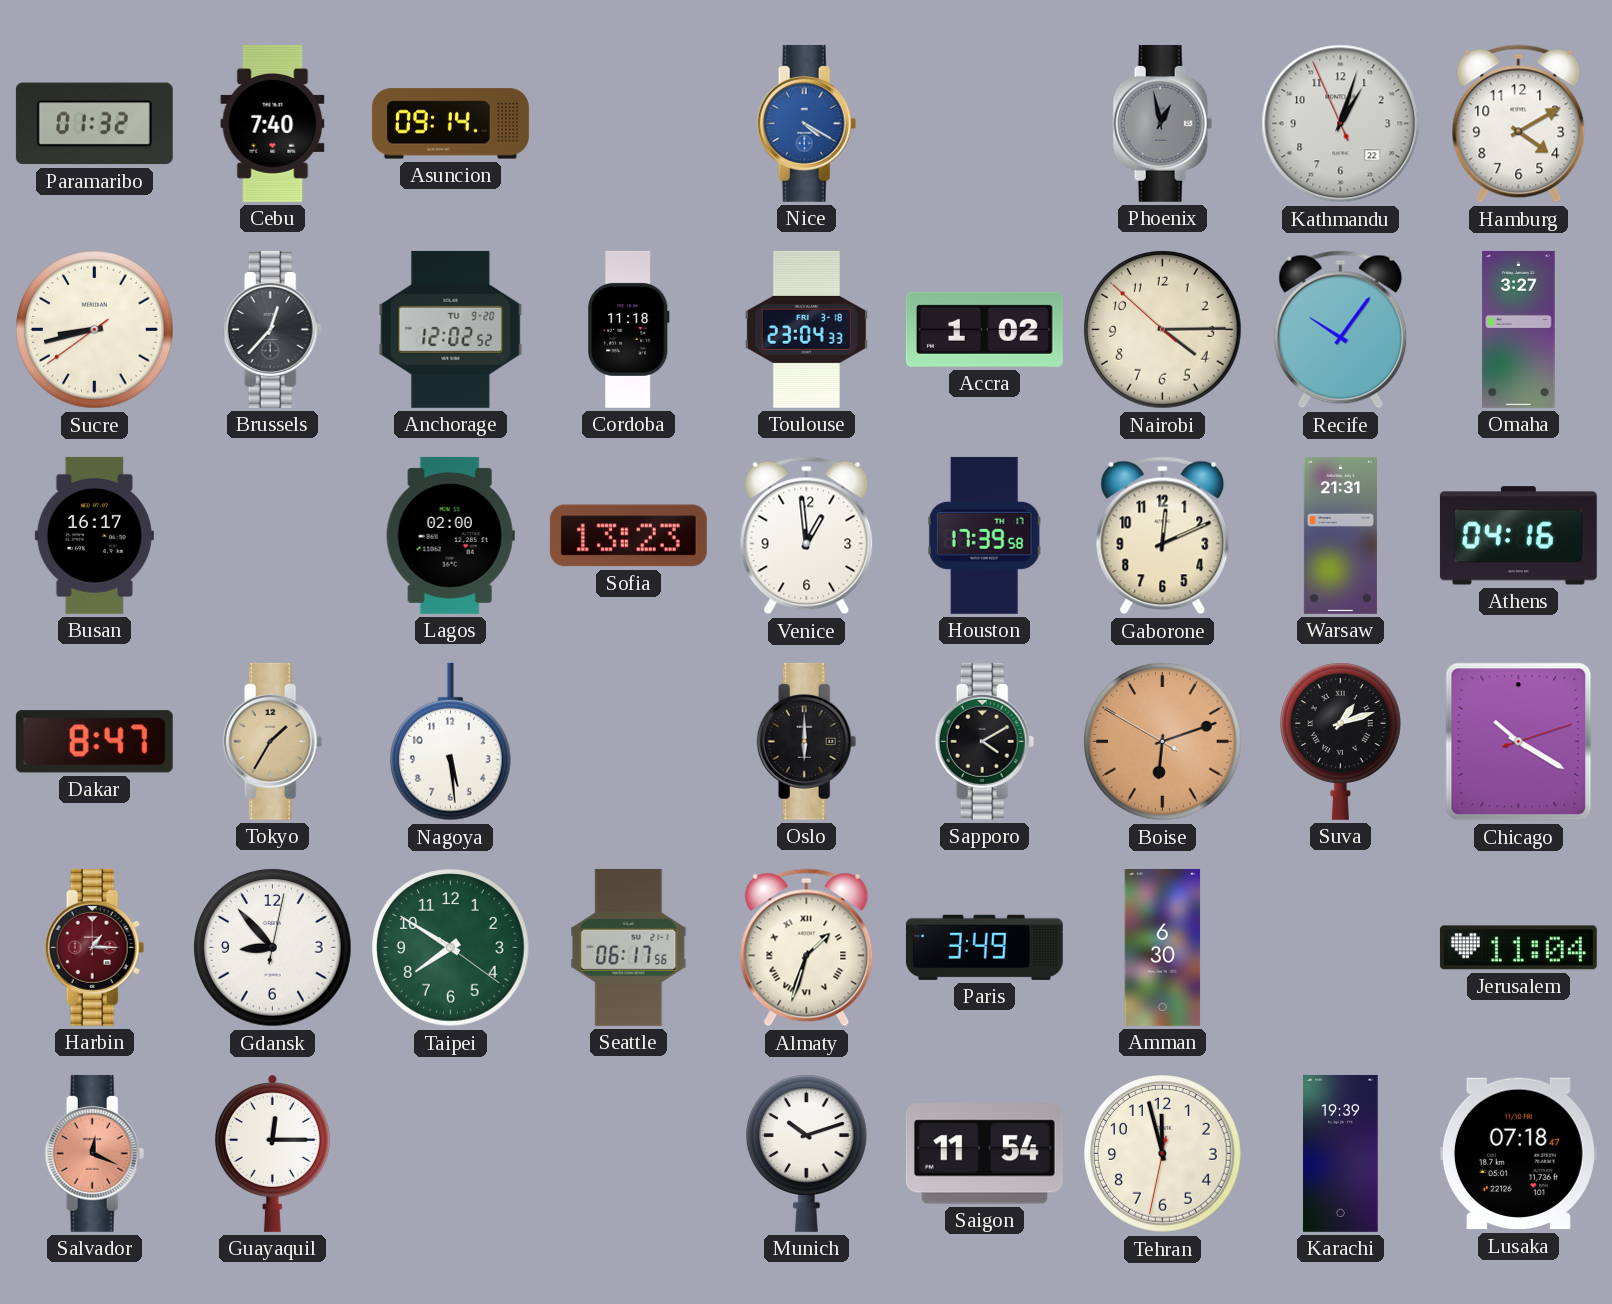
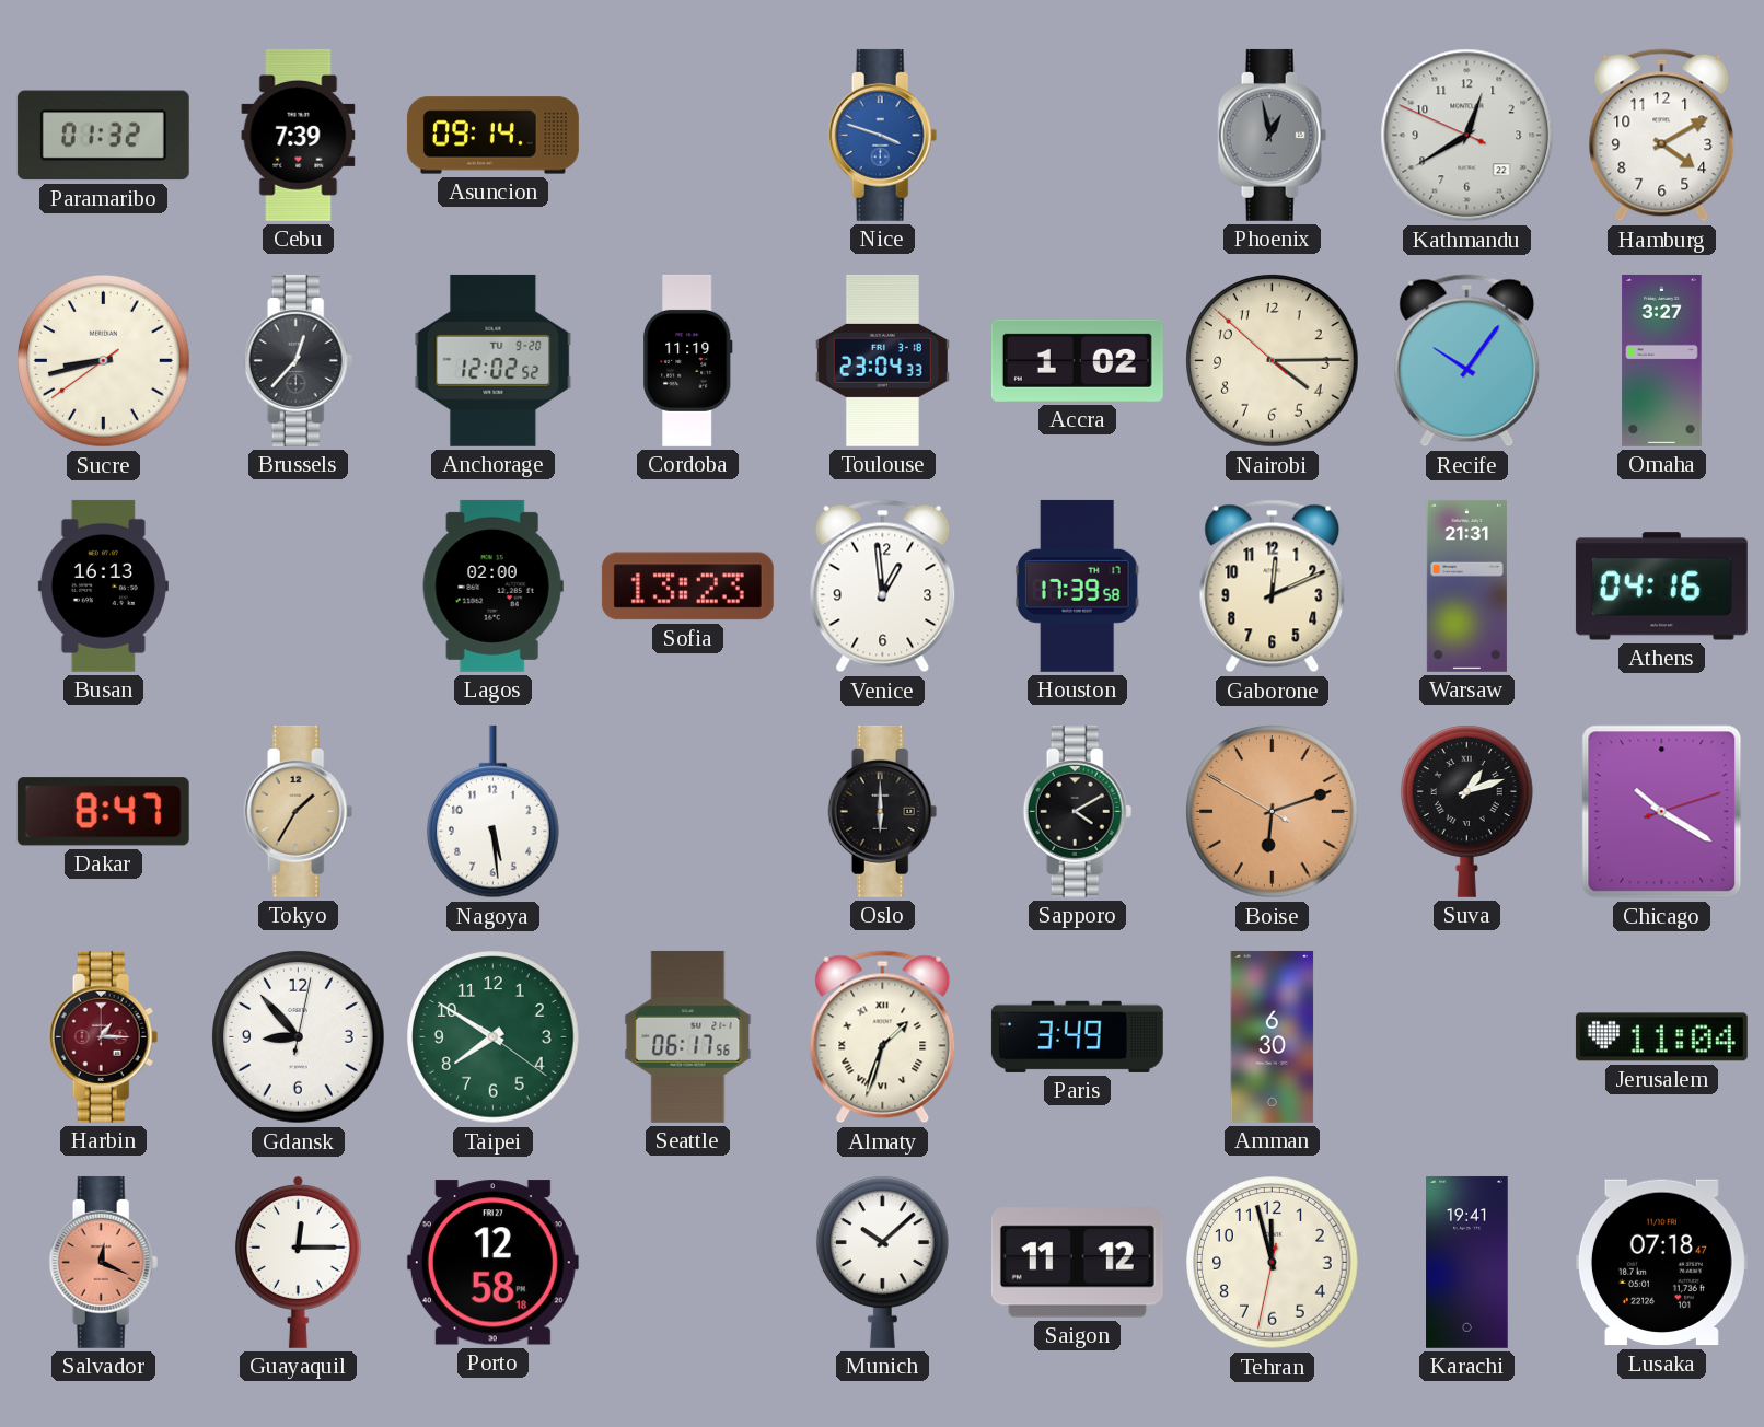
Cebu: 7:40 -> 7:39 (299, 135)
Nice: 4:20 -> 3:48 (883, 135)
Kathmandu: 1:02 -> 12:39 (1467, 136)
Cordoba: 11:18 -> 11:19 (688, 360)
Busan: 16:17 -> 16:13 (103, 585)
Porto: none -> 12:58 (492, 1263)
Munich: 10:12 -> 10:08 (883, 1262)
Saigon: 11:54 -> 11:12 (1077, 1263)
Karachi: 19:39 -> 19:41 (1467, 1262)
